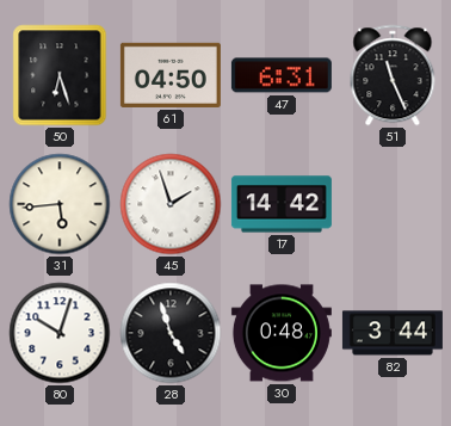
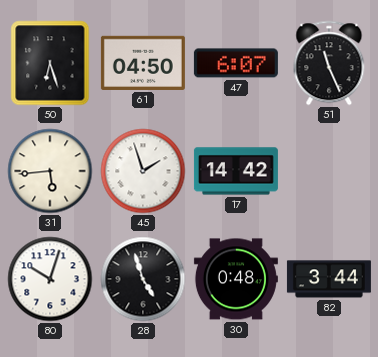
47: 6:31 -> 6:07 (236, 63)
